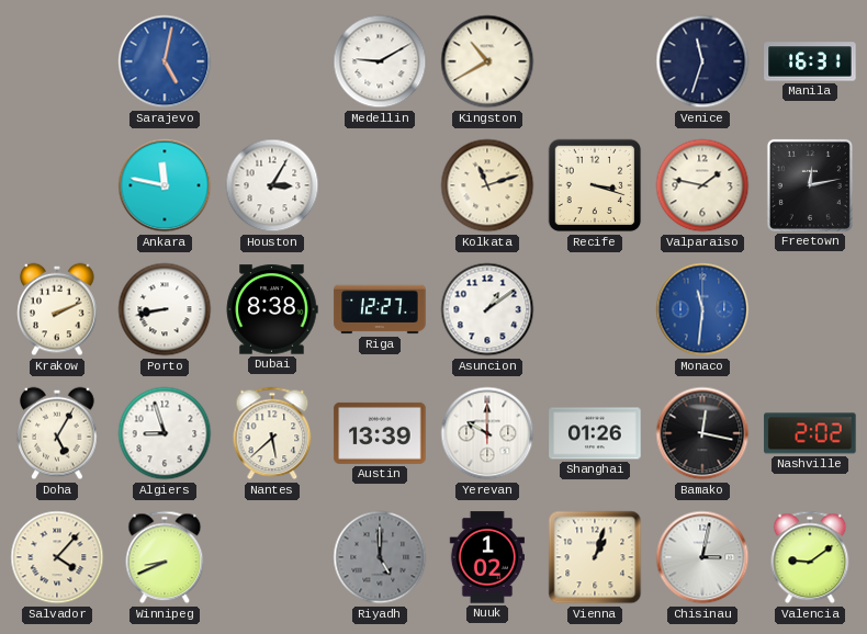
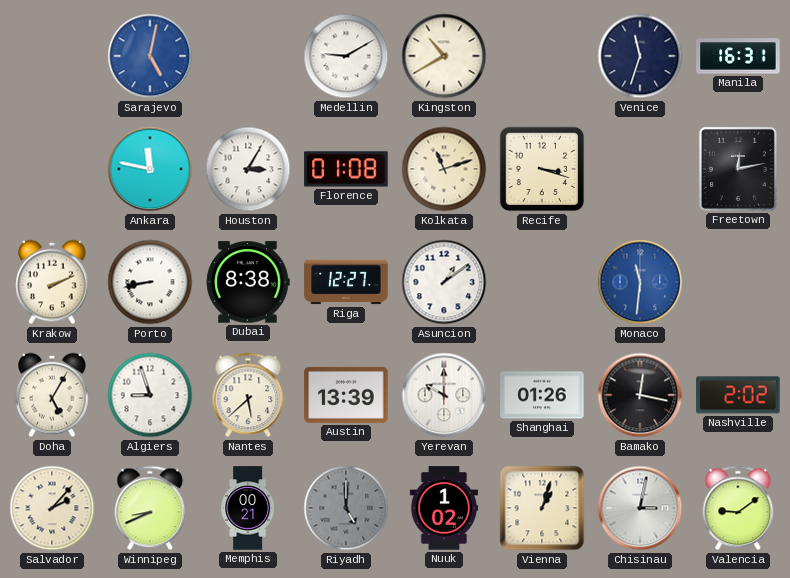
Florence: none -> 01:08 (346, 169)
Valparaiso: 1:47 -> none (702, 185)
Salvador: 4:07 -> 2:07 (52, 508)
Memphis: none -> 00:21 (248, 508)
